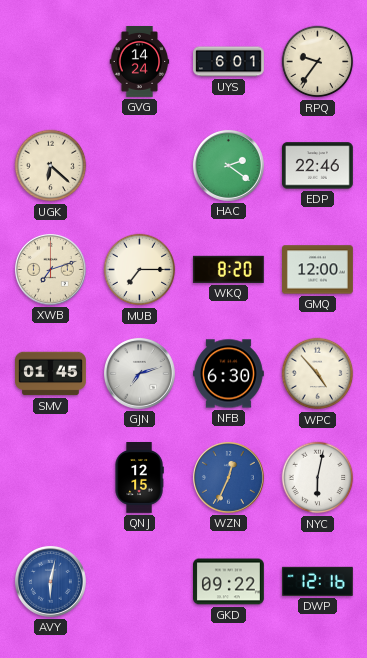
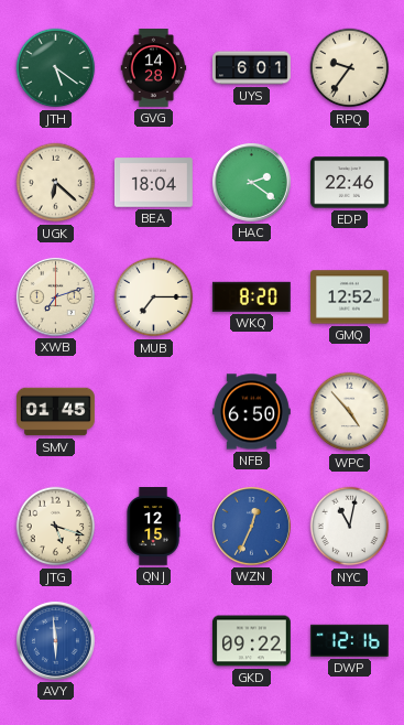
JTH: none -> 5:21 (56, 68)
GVG: 14:24 -> 14:28 (154, 68)
BEA: none -> 18:04 (153, 183)
GMQ: 12:00 -> 12:52 (350, 297)
GJN: 7:12 -> none (139, 373)
NFB: 6:30 -> 6:50 (252, 412)
JTG: none -> 5:18 (56, 527)
NYC: 6:02 -> 11:02 (350, 527)
AVY: 6:02 -> 5:59 (55, 640)
